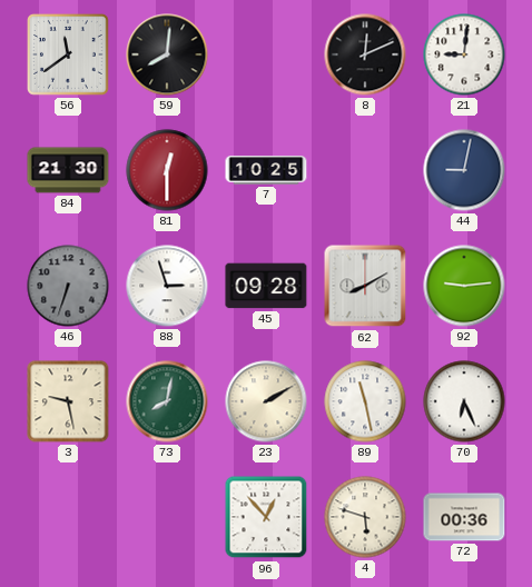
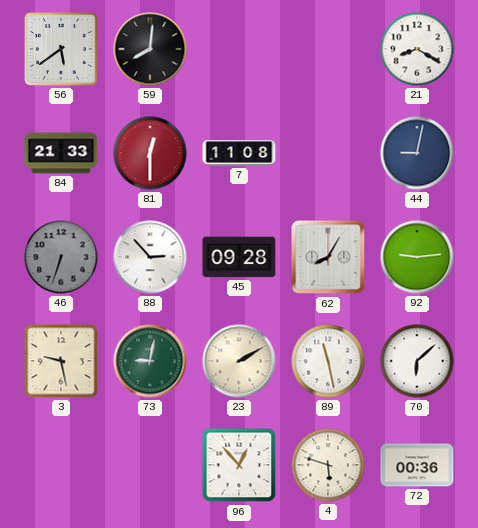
56: 11:39 -> 5:39 (62, 50)
8: 12:11 -> none (365, 54)
21: 9:01 -> 8:20 (417, 49)
84: 21:30 -> 21:33 (61, 153)
7: 10:25 -> 11:08 (239, 153)
88: 2:57 -> 2:53 (150, 257)
62: 8:10 -> 8:05 (328, 257)
73: 8:02 -> 9:02 (150, 361)
70: 6:26 -> 6:08 (417, 361)
